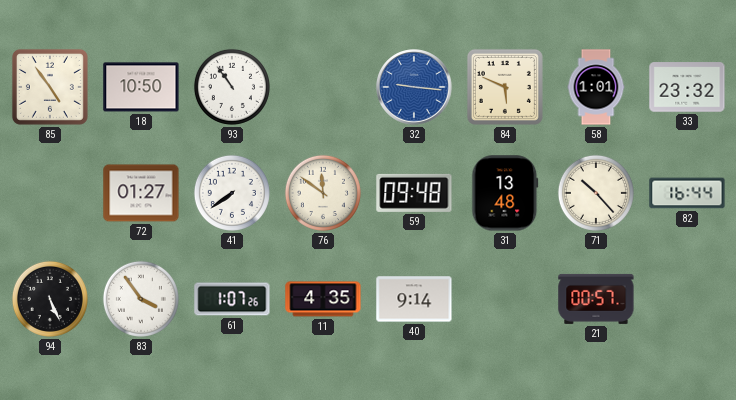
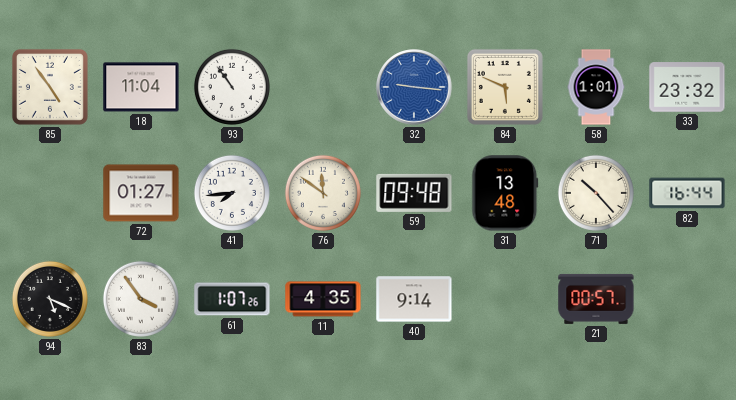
18: 10:50 -> 11:04 (141, 87)
41: 7:39 -> 7:44 (232, 193)
94: 5:26 -> 5:19 (50, 299)
